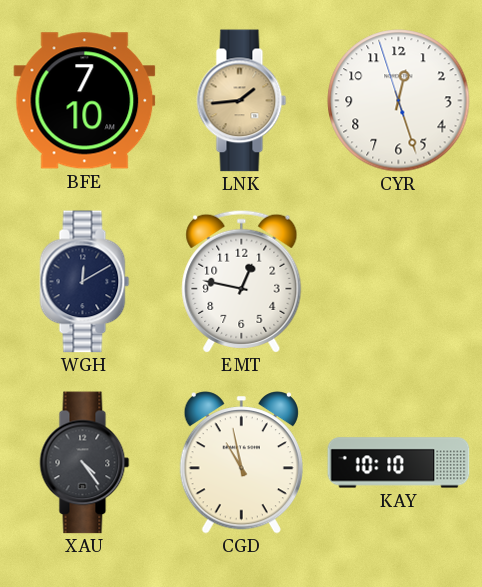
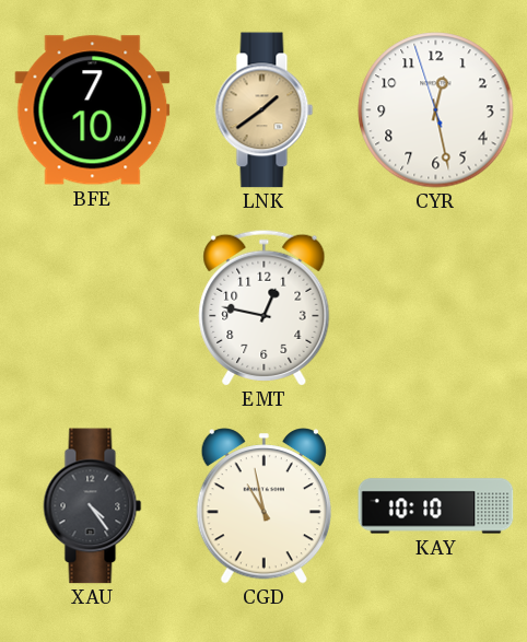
LNK: 1:44 -> 1:39 (265, 110)
CYR: 12:26 -> 12:27 (436, 110)
WGH: 12:10 -> none (85, 282)
